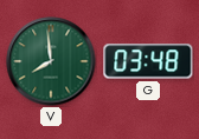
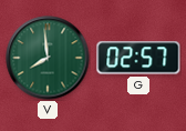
G: 03:48 -> 02:57 (138, 58)
